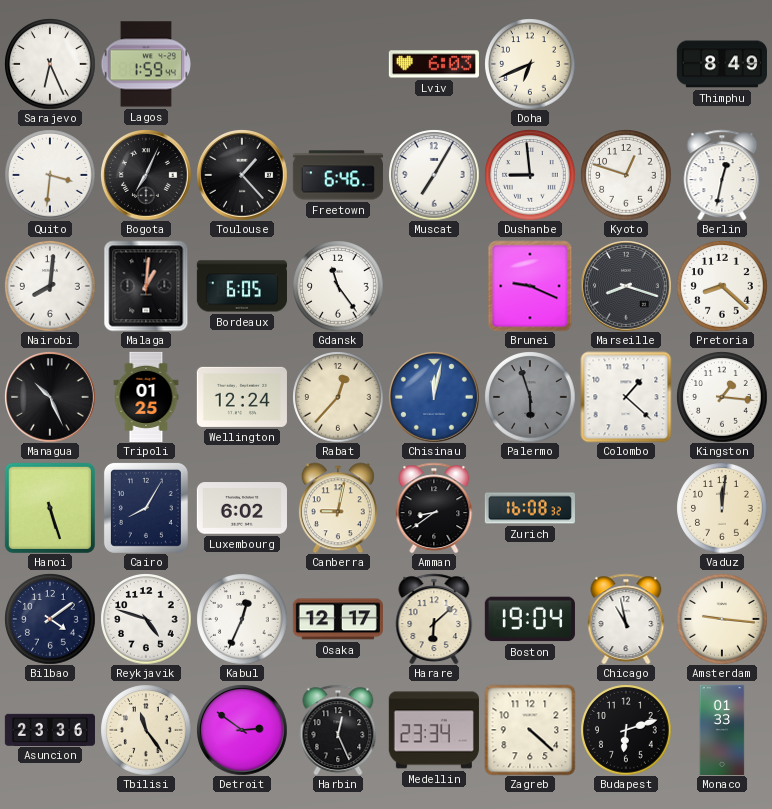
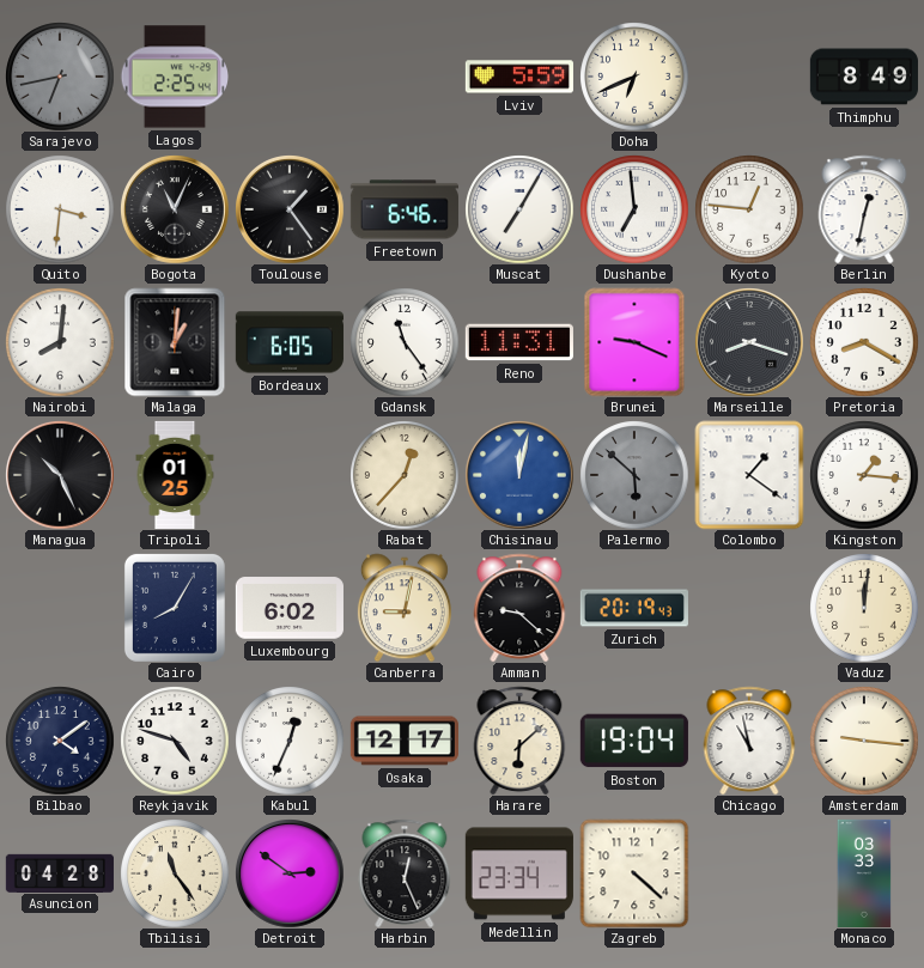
Sarajevo: 6:26 -> 6:43 (60, 77)
Sarajevo dial: white -> grey (60, 77)
Lagos: 1:59 -> 2:25 (174, 77)
Lviv: 6:03 -> 5:59 (519, 77)
Bogota: 7:04 -> 11:04 (175, 209)
Toulouse: 1:23 -> 1:24 (290, 209)
Dushanbe: 8:59 -> 6:59 (634, 209)
Kyoto: 12:48 -> 12:46 (749, 209)
Reno: none -> 11:31 (519, 342)
Pretoria: 8:22 -> 8:20 (864, 342)
Wellington: 12:24 -> none (242, 397)
Palermo: 5:57 -> 5:52 (634, 475)
Colombo: 1:22 -> 1:21 (749, 475)
Hanoi: 5:27 -> none (50, 508)
Amman: 8:39 -> 9:22 (519, 608)
Zurich: 16:08 -> 20:19 (634, 608)
Asuncion: 23:36 -> 04:28 (60, 872)
Budapest: 6:12 -> none (626, 730)
Monaco: 01:33 -> 03:33 (864, 872)
